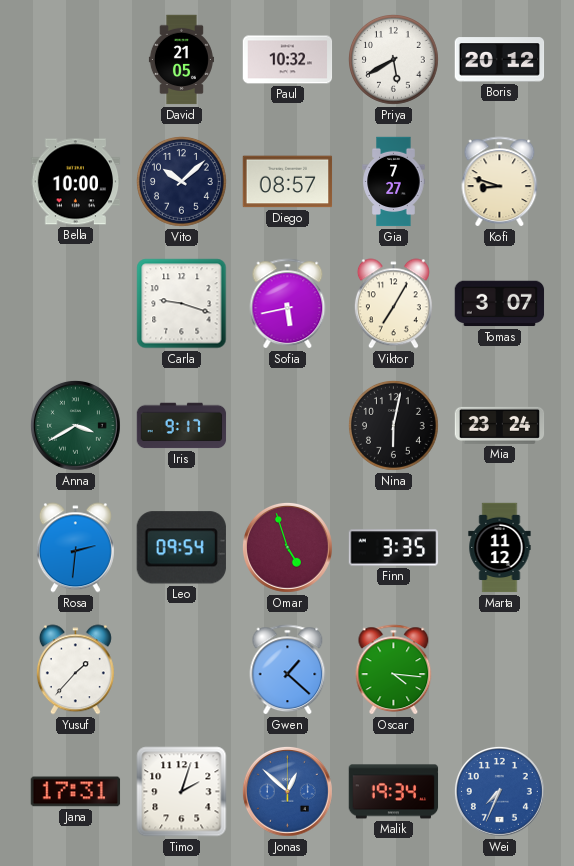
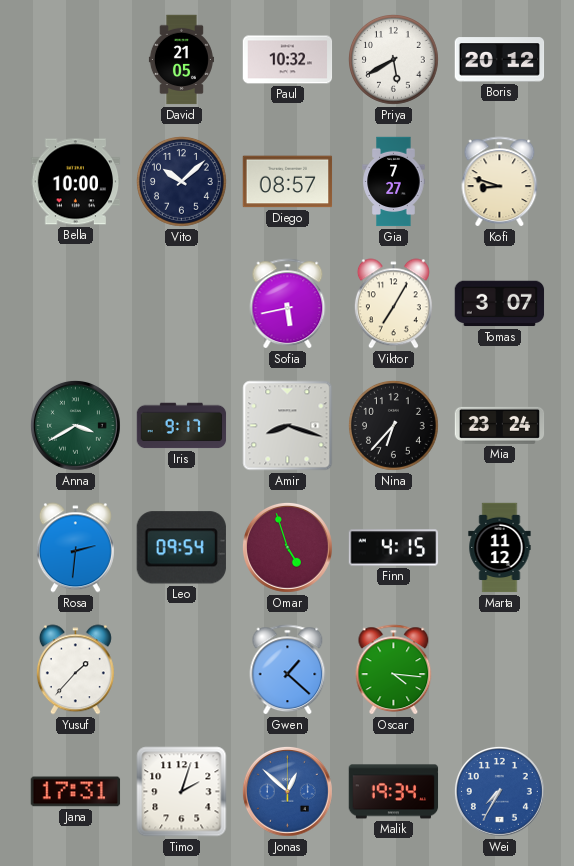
Carla: 9:18 -> none (182, 304)
Amir: none -> 8:18 (288, 426)
Nina: 6:02 -> 6:37 (394, 426)
Finn: 3:35 -> 4:15 (394, 548)
Wei: 7:34 -> 7:35 (500, 792)
